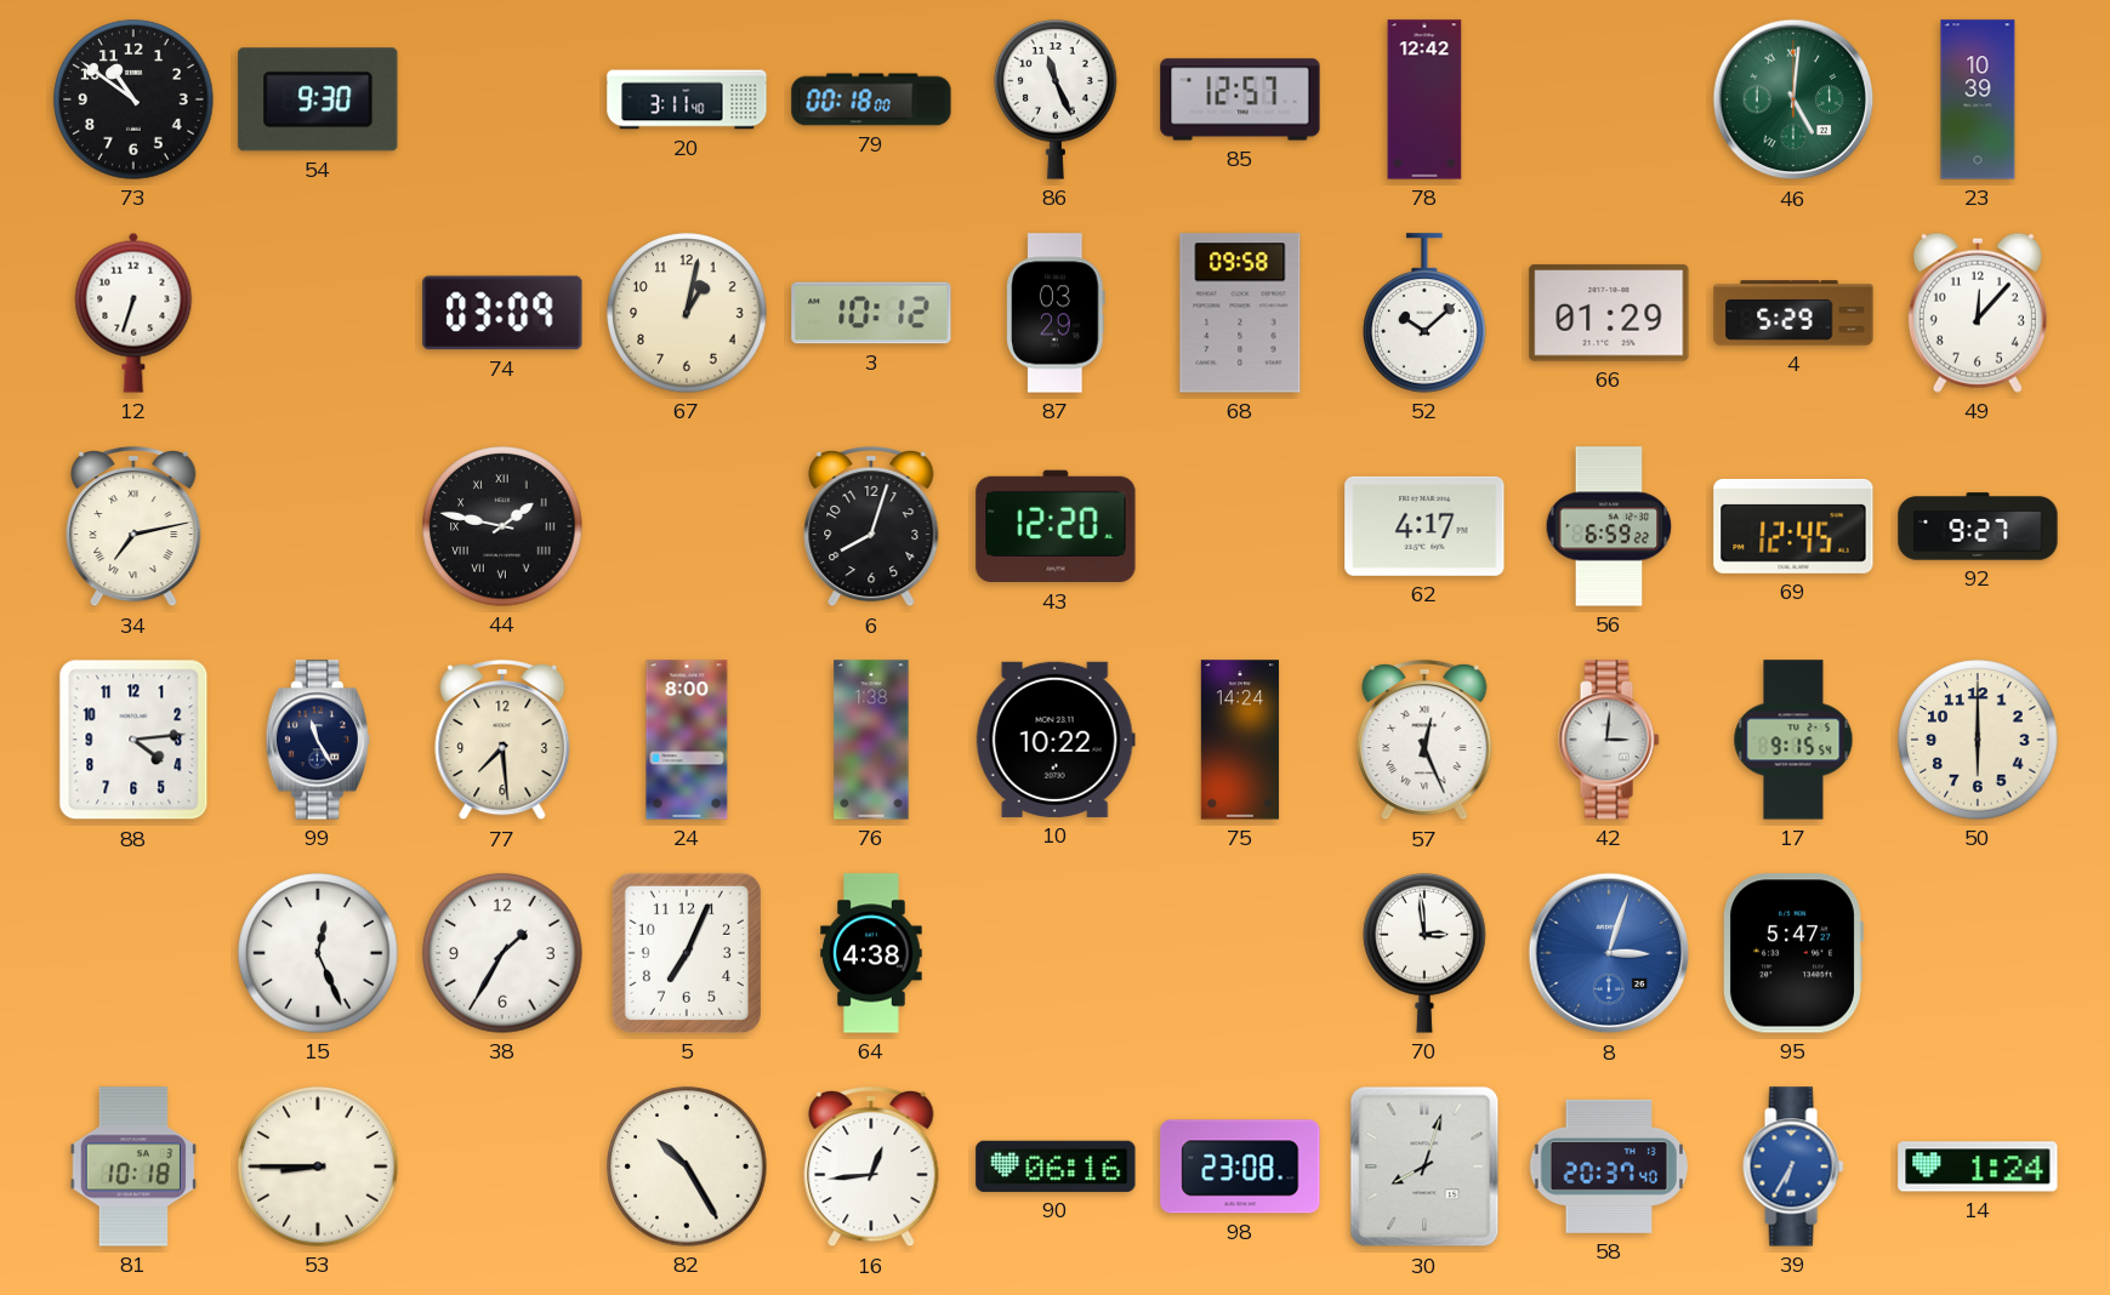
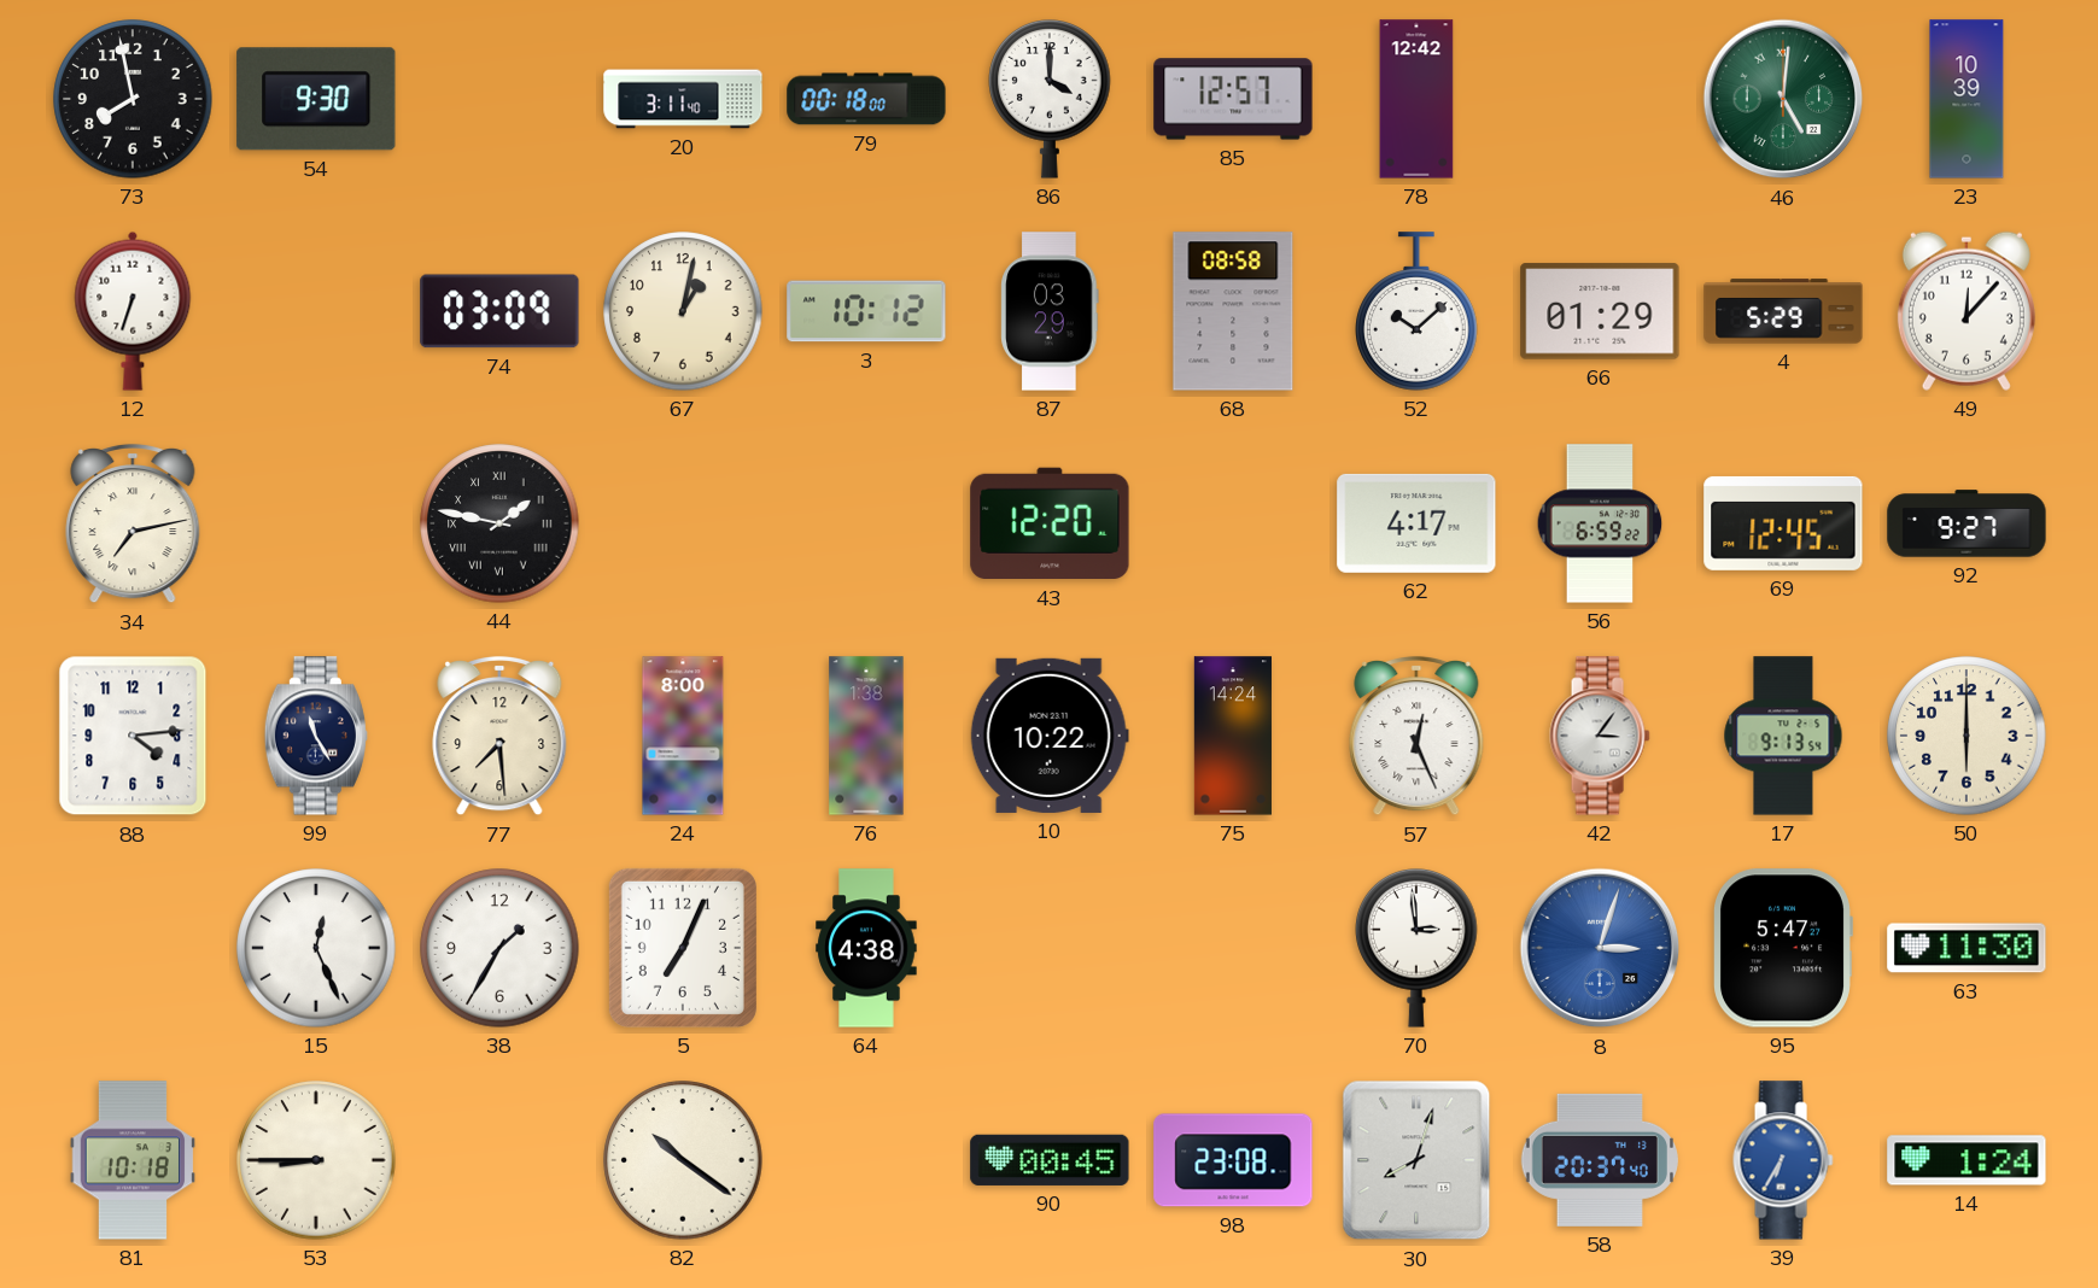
73: 10:51 -> 7:58 (133, 99)
86: 11:26 -> 4:00 (1050, 100)
68: 09:58 -> 08:58 (1233, 311)
6: 8:03 -> none (871, 526)
42: 3:01 -> 3:06 (1600, 736)
17: 9:15 -> 9:13 (1783, 736)
63: none -> 11:30 (1966, 948)
82: 10:25 -> 10:21 (683, 1160)
16: 12:44 -> none (871, 1166)
90: 06:16 -> 00:45 (1050, 1160)
